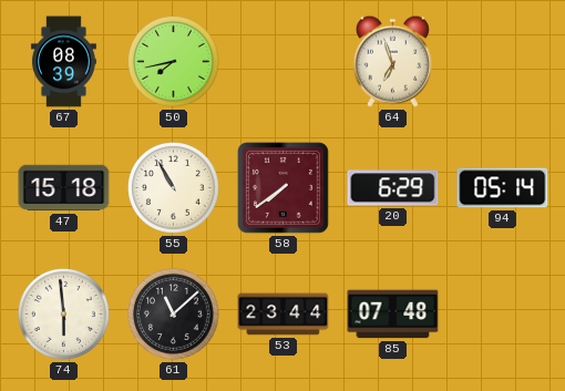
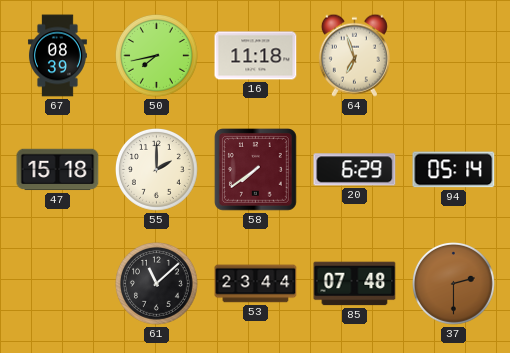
16: none -> 11:18 (256, 56)
55: 10:55 -> 2:00 (157, 170)
74: 5:59 -> none (64, 315)
37: none -> 2:30 (454, 284)
